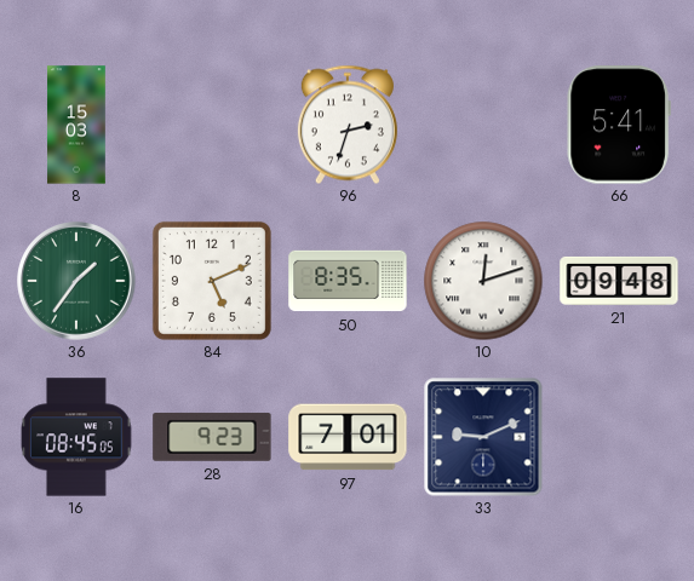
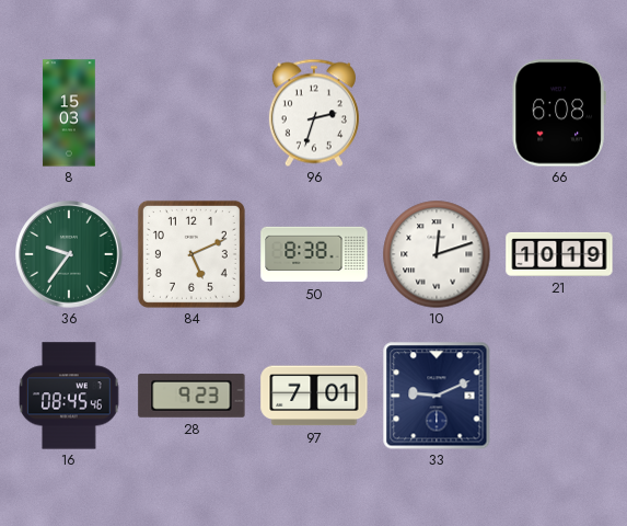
66: 5:41 -> 6:08 (559, 113)
36: 1:36 -> 9:36 (69, 254)
50: 8:35 -> 8:38 (314, 254)
21: 09:48 -> 10:19 (559, 254)
16: 08:45:05 -> 08:45:46 (69, 396)
